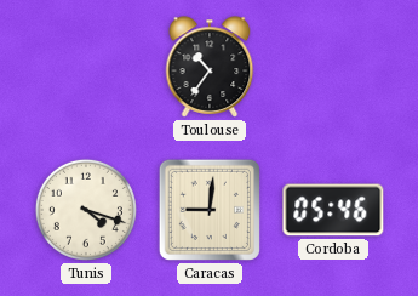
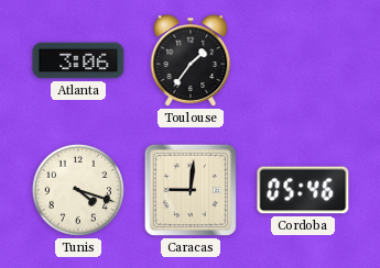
Atlanta: none -> 3:06 (78, 60)
Toulouse: 10:36 -> 1:36 (191, 60)
